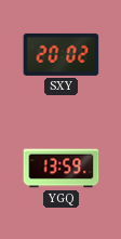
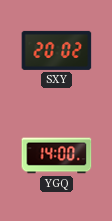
YGQ: 13:59 -> 14:00 (57, 156)
